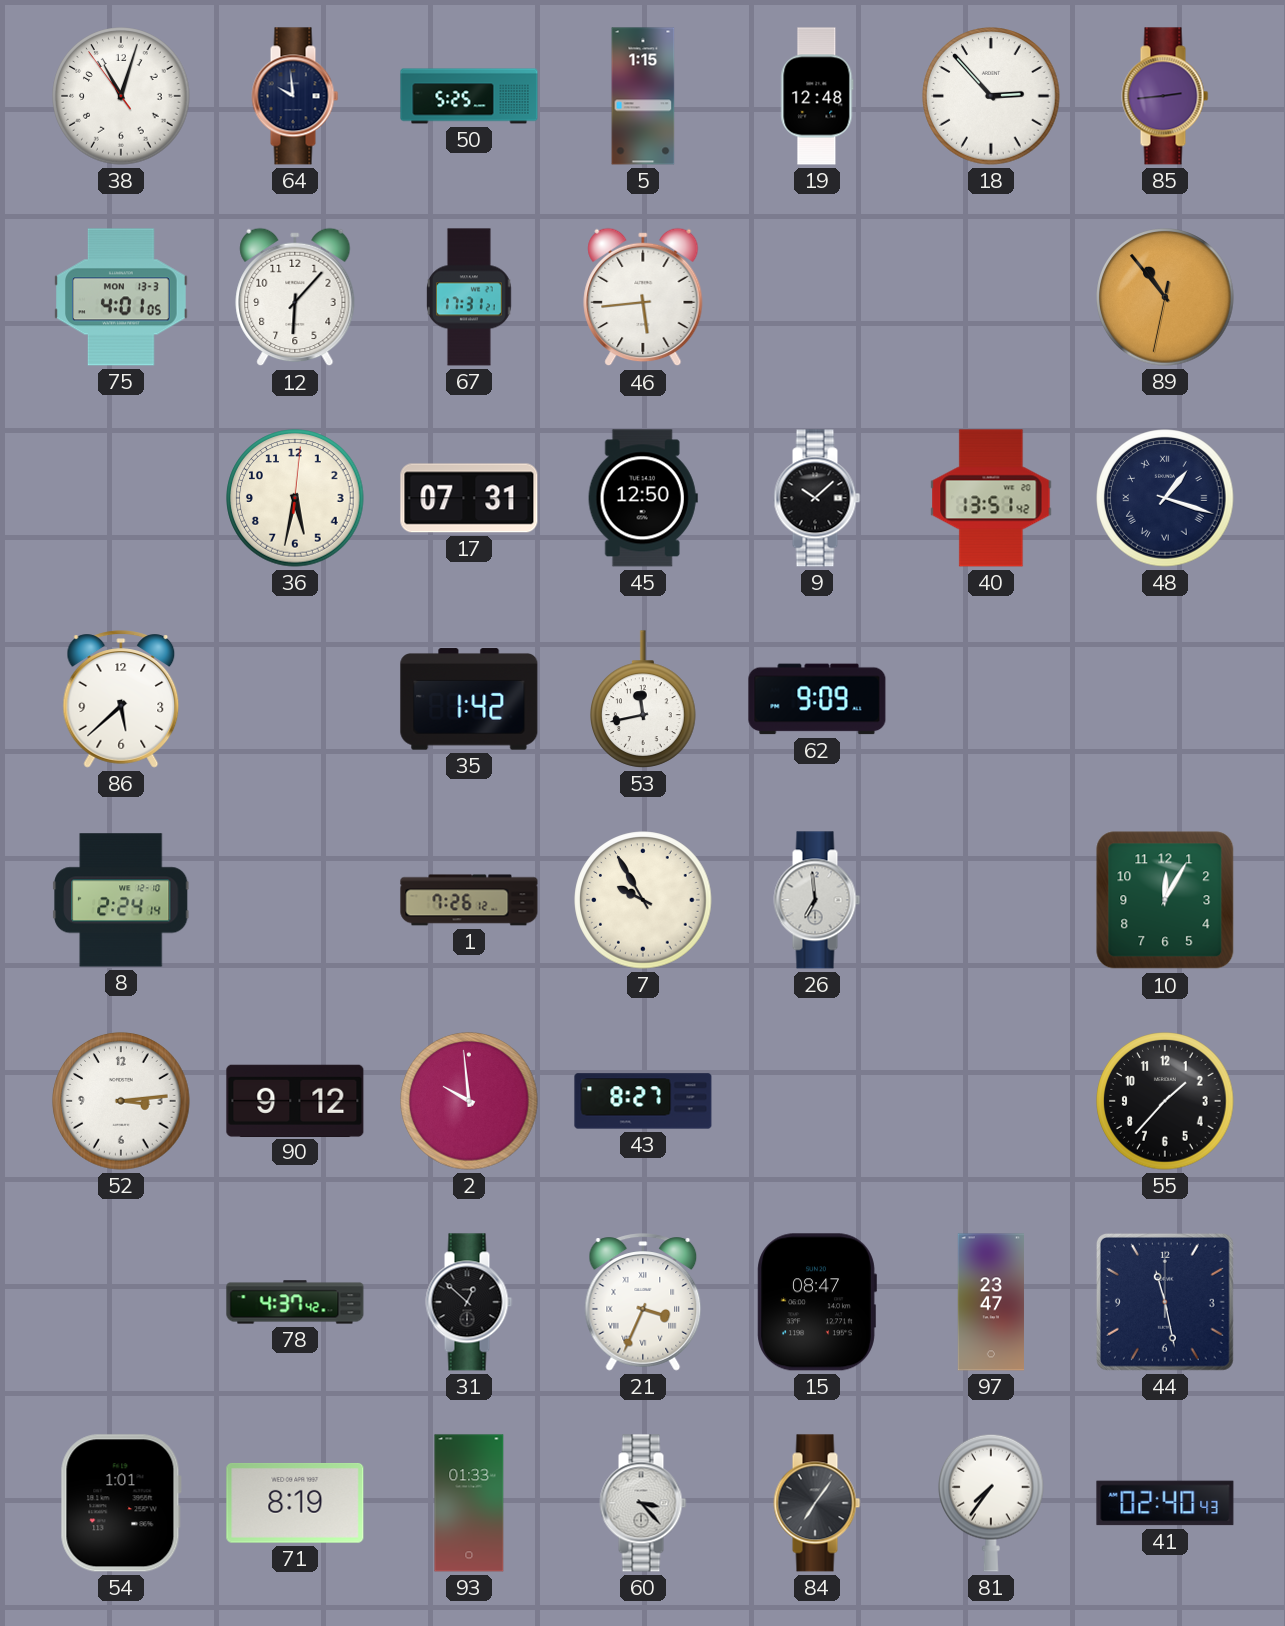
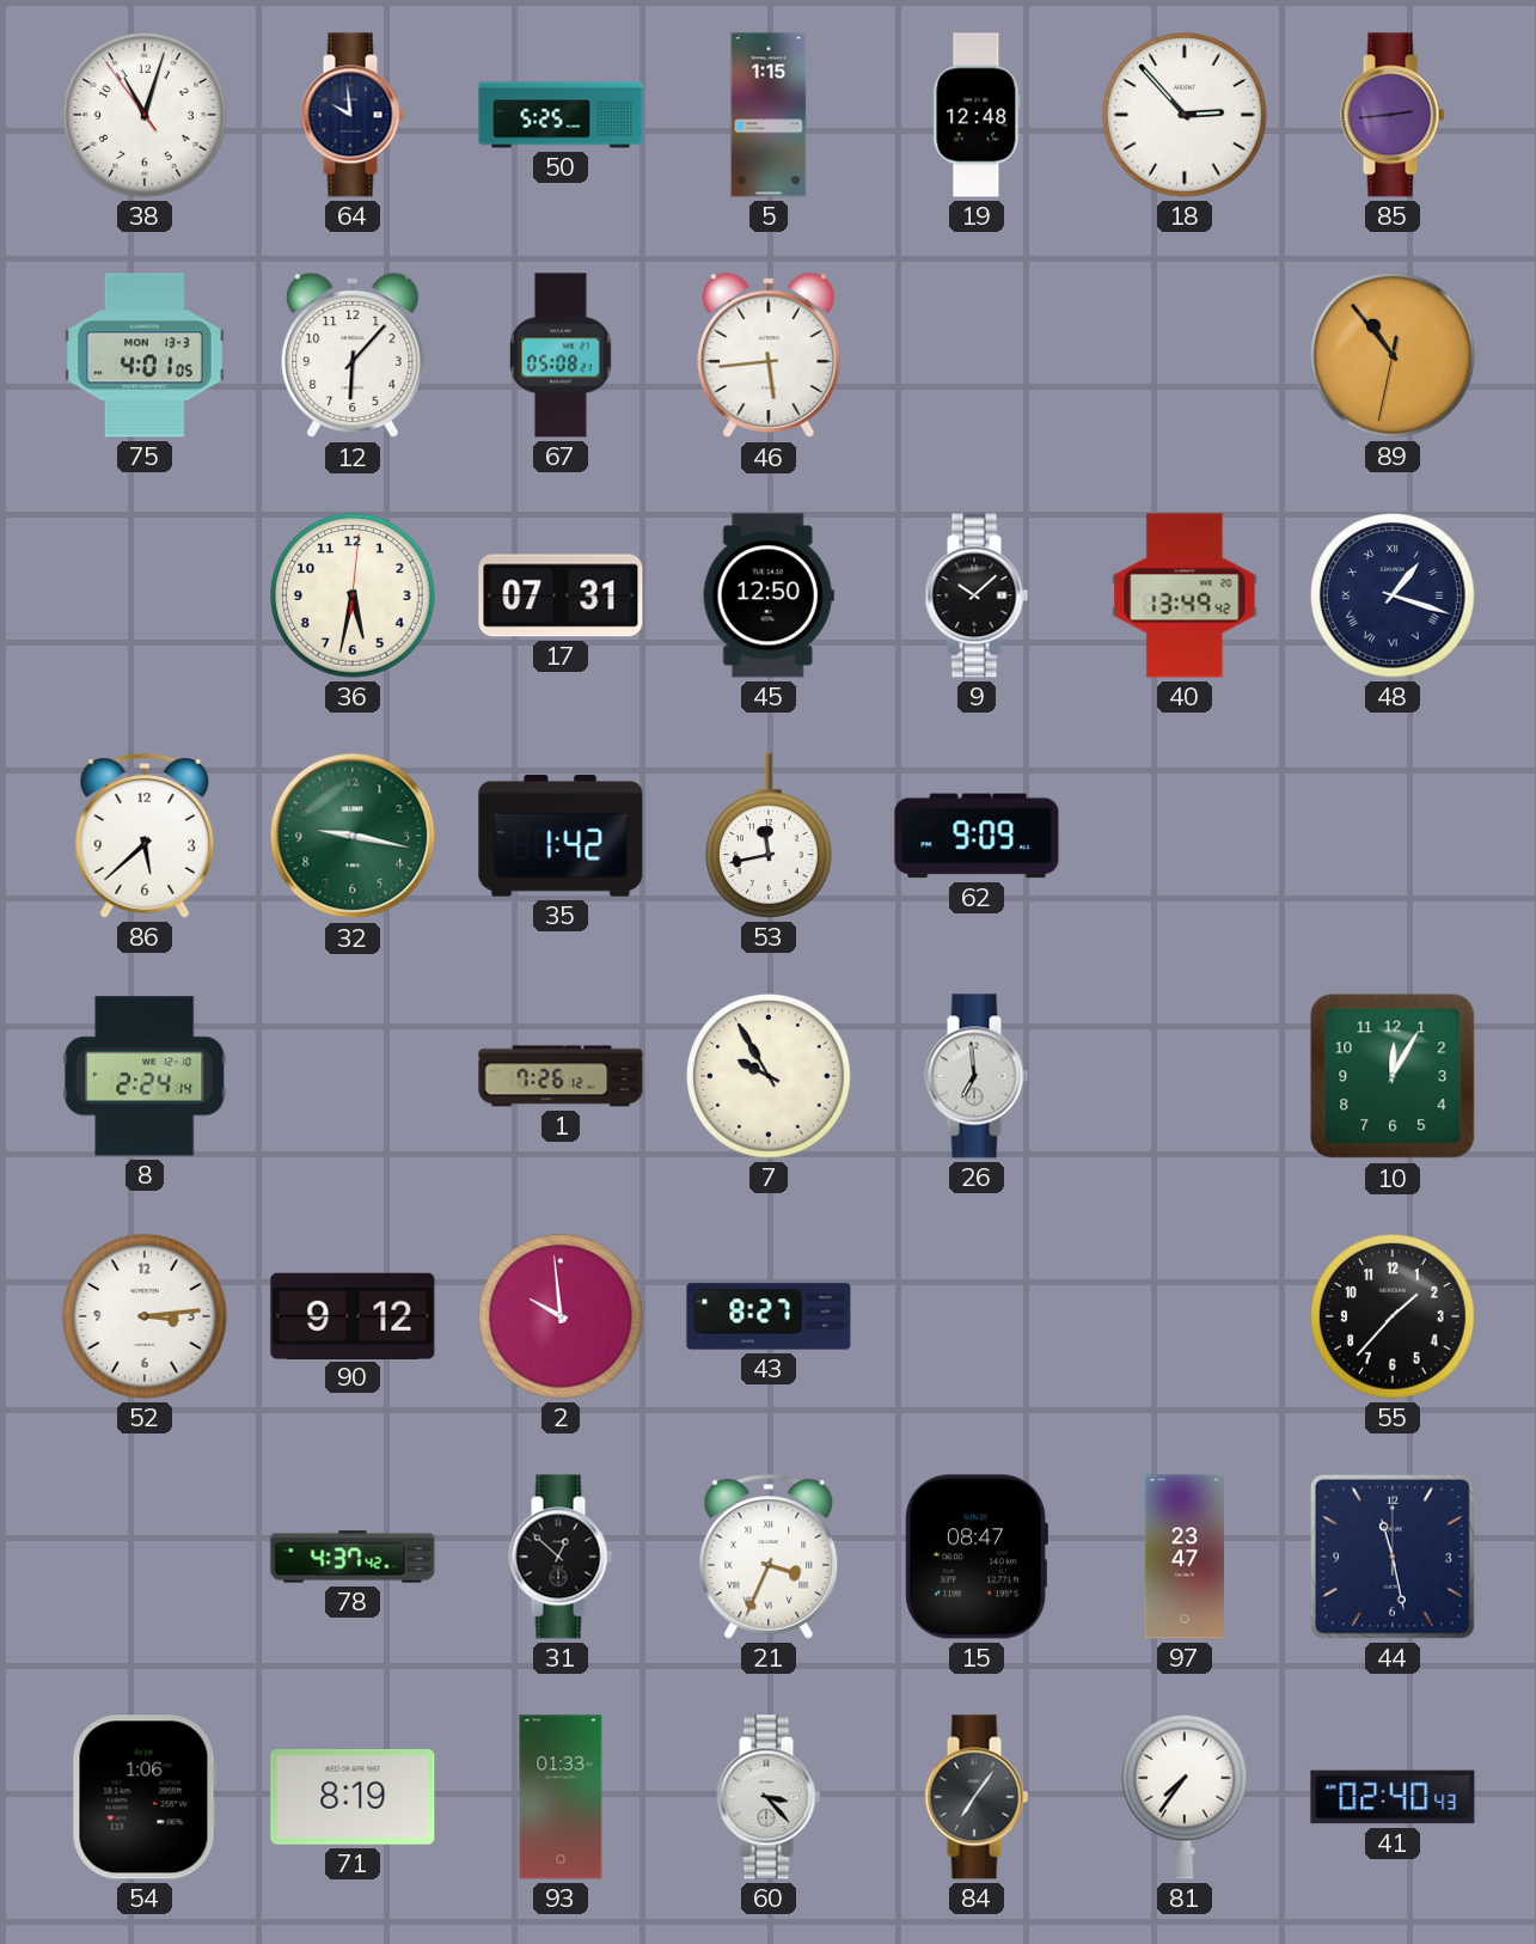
67: 17:31 -> 05:08 (562, 355)
40: 13:51 -> 13:49 (1185, 595)
32: none -> 9:17 (353, 836)
54: 1:01 -> 1:06 (145, 1797)
